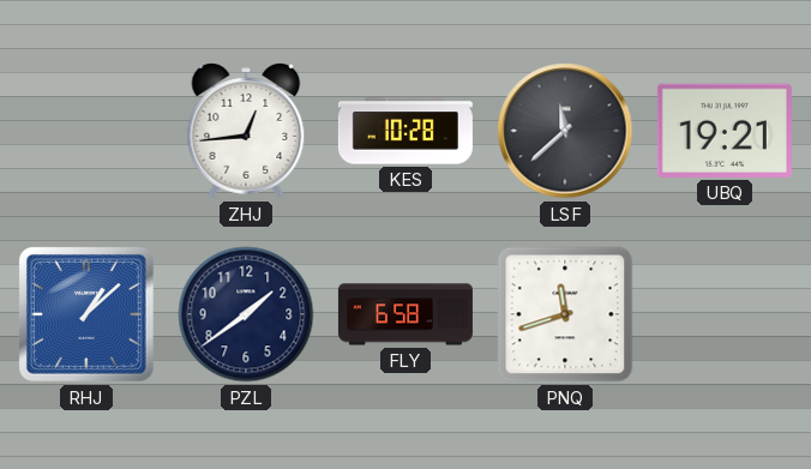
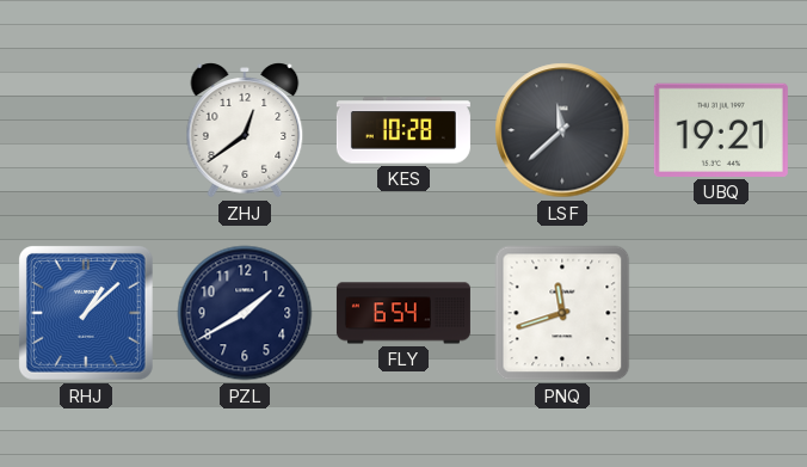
ZHJ: 12:44 -> 12:39 (245, 130)
PZL: 1:39 -> 1:40 (245, 313)
FLY: 6:58 -> 6:54 (403, 313)
